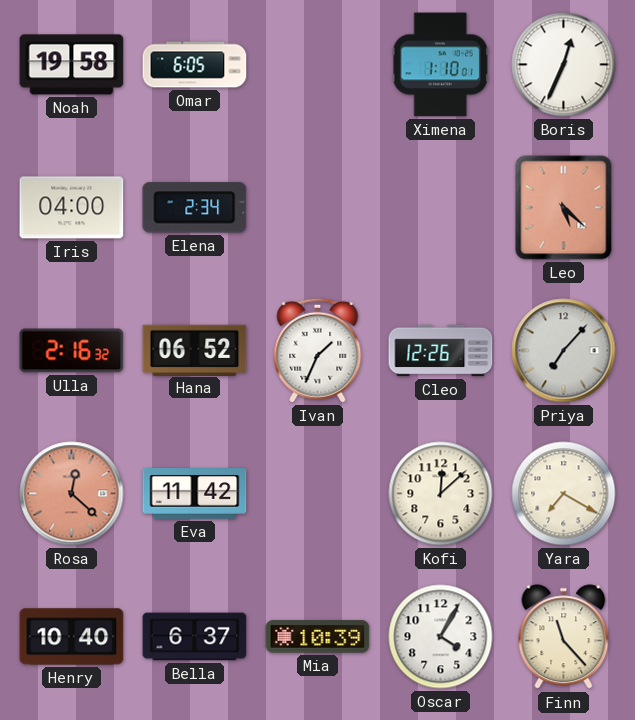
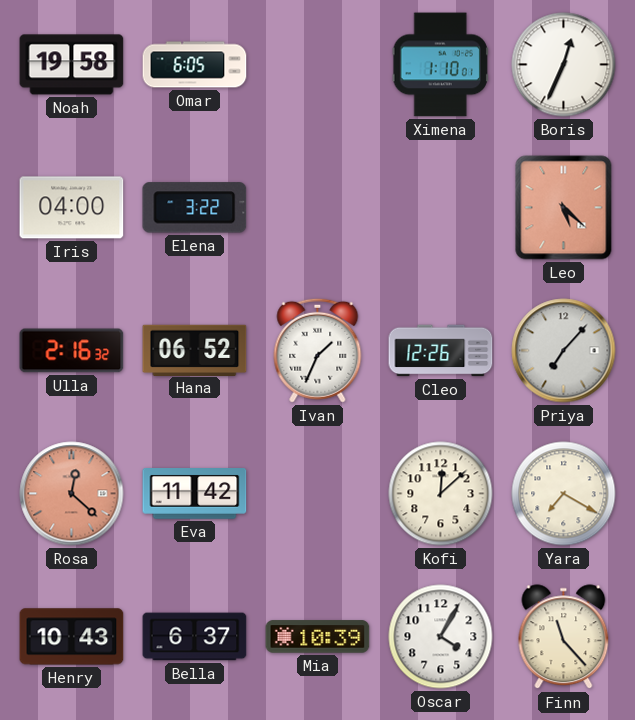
Elena: 2:34 -> 3:22 (195, 208)
Henry: 10:40 -> 10:43 (72, 637)
